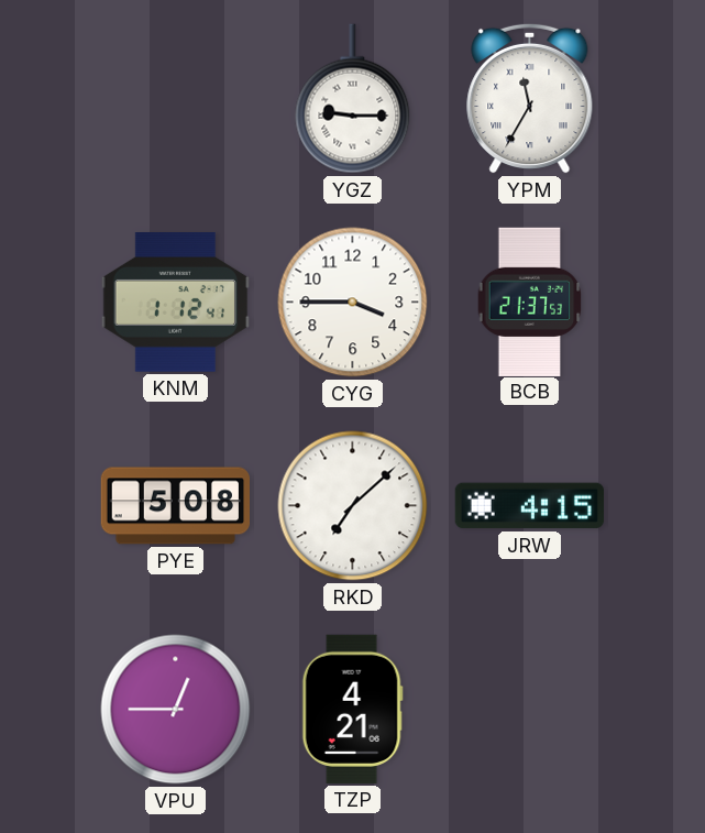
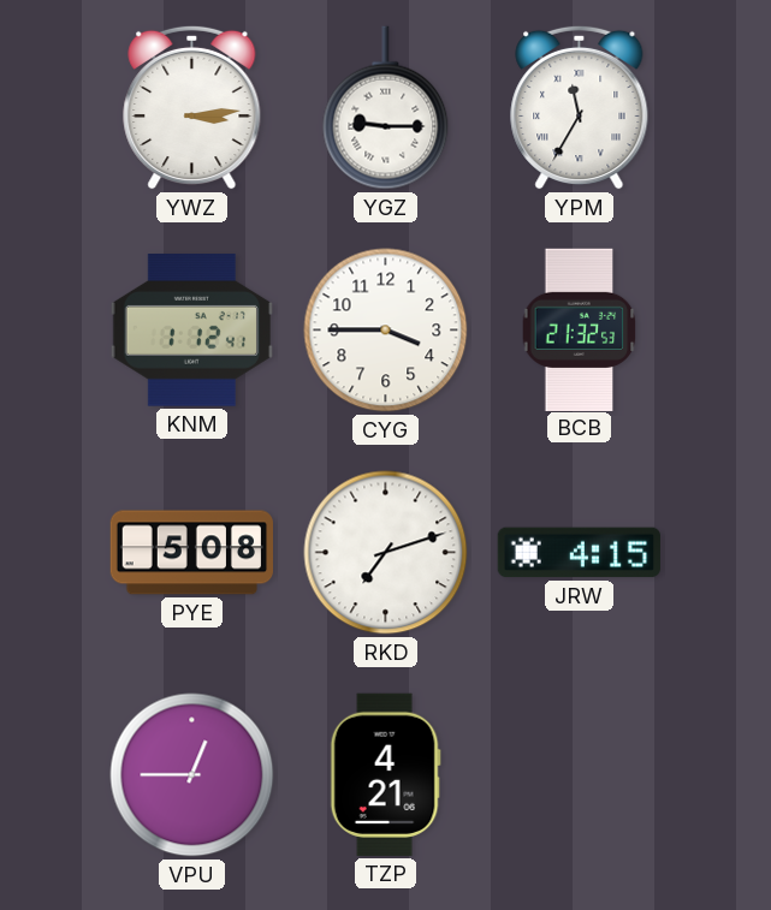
YWZ: none -> 3:14 (192, 107)
BCB: 21:37 -> 21:32 (580, 329)
RKD: 7:08 -> 7:12 (386, 553)
